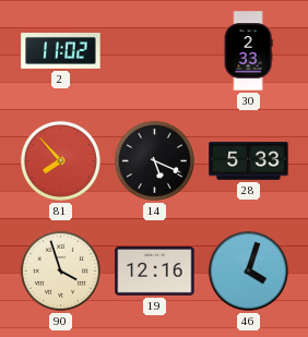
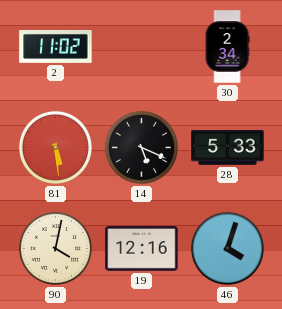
30: 2:33 -> 2:34 (227, 47)
81: 7:53 -> 5:29 (55, 147)
90: 3:57 -> 4:02 (55, 248)
